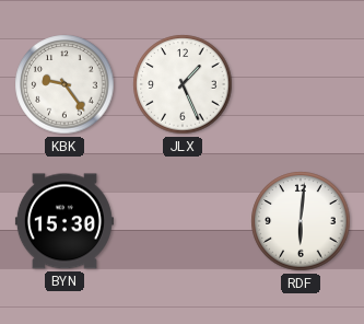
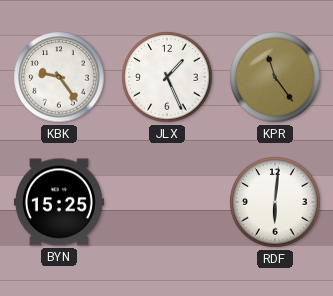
KPR: none -> 11:24 (275, 77)
BYN: 15:30 -> 15:25 (59, 202)
